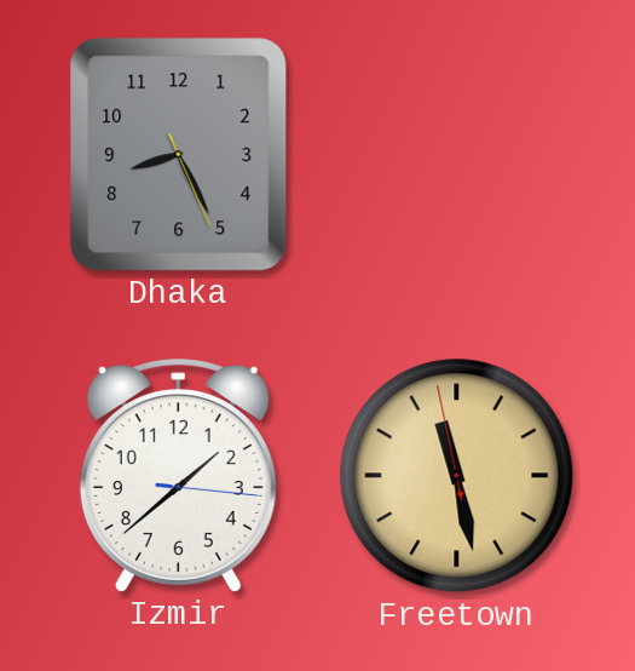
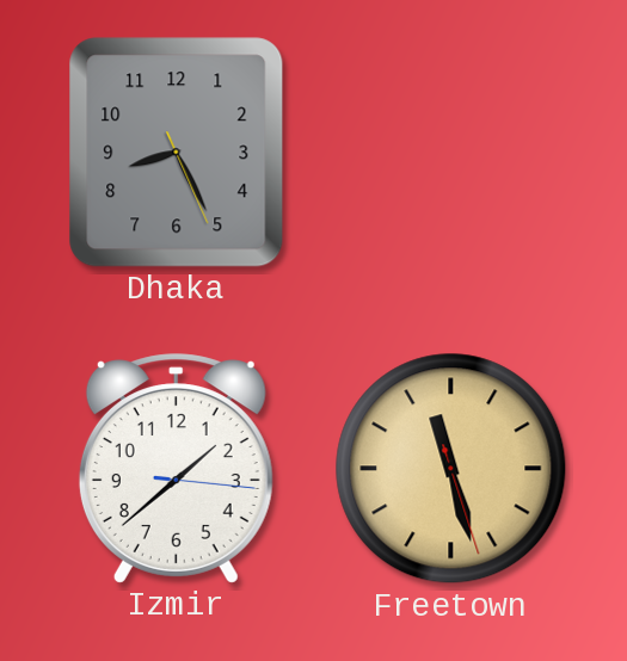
Freetown: 11:27:58 -> 11:27:27 (451, 469)
